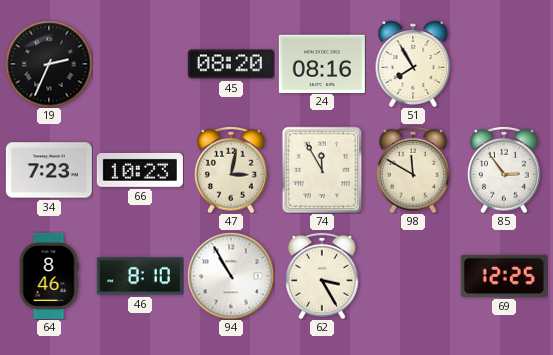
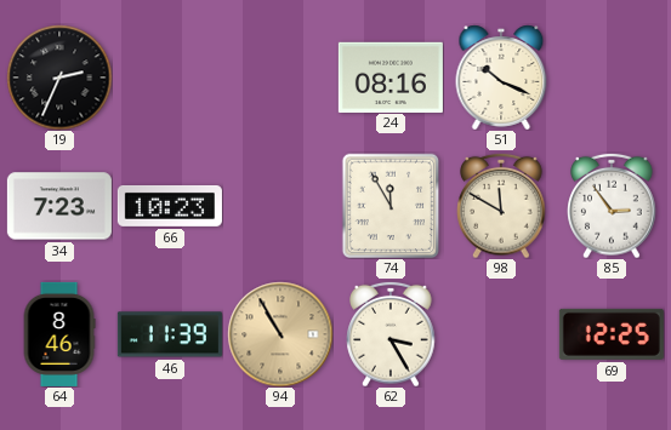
45: 08:20 -> none (231, 64)
51: 7:55 -> 10:19 (501, 78)
47: 3:02 -> none (231, 170)
46: 8:10 -> 11:39 (170, 334)
94 dial: white -> champagne (280, 334)
